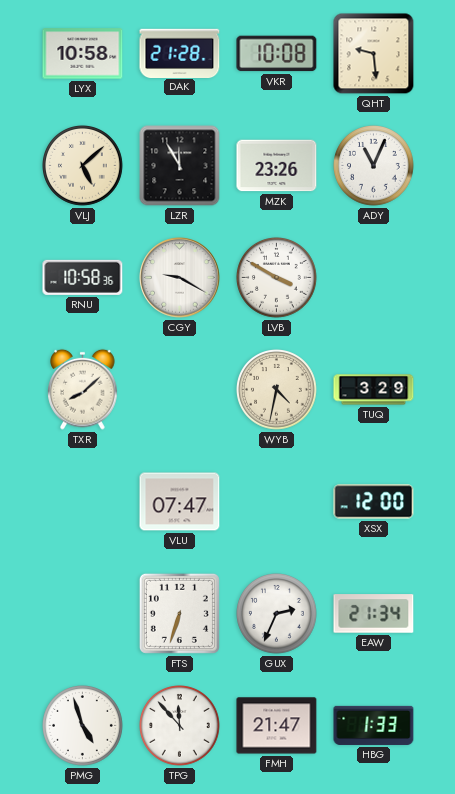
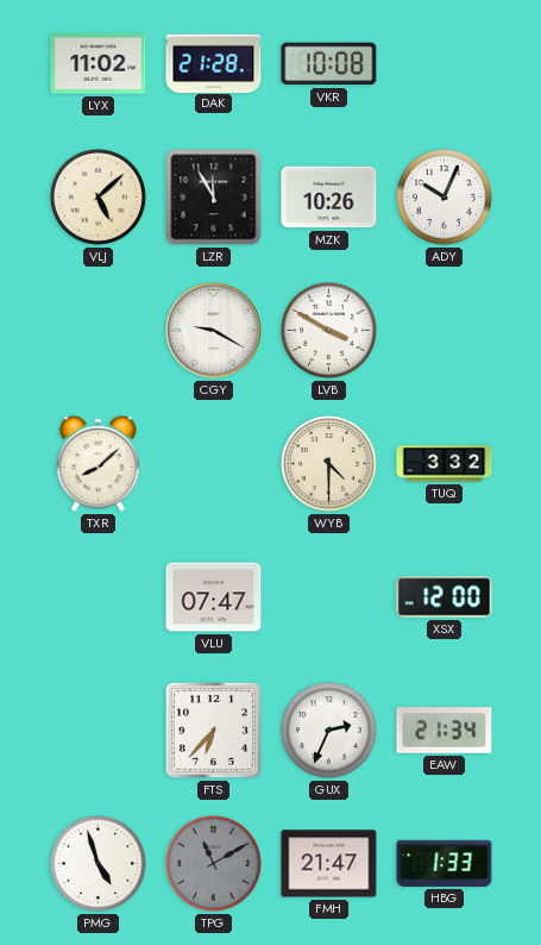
LYX: 10:58 -> 11:02 (99, 64)
QHT: 9:29 -> none (374, 54)
MZK: 23:26 -> 10:26 (329, 198)
ADY: 11:04 -> 10:04 (445, 198)
RNU: 10:58 -> none (83, 277)
WYB: 4:32 -> 4:30 (329, 464)
TUQ: 3:29 -> 3:32 (445, 464)
FTS: 6:33 -> 6:37 (213, 730)
TPG: 11:53 -> 11:10 (214, 864)
TPG dial: white -> grey (214, 864)
